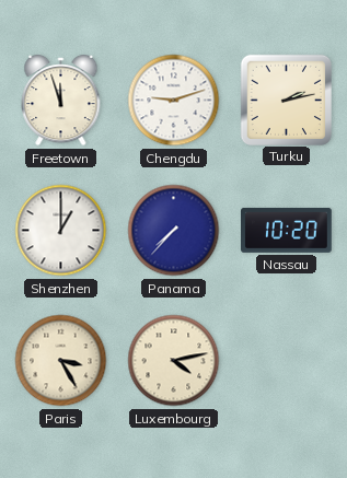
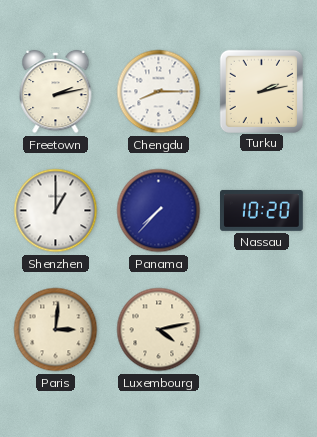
Freetown: 11:57 -> 2:13 (56, 92)
Chengdu: 9:12 -> 8:15 (159, 92)
Paris: 3:25 -> 3:01 (56, 330)
